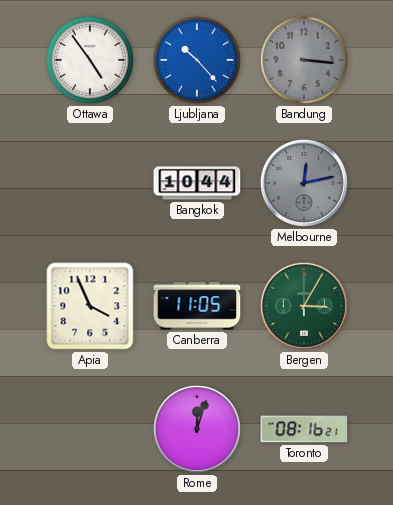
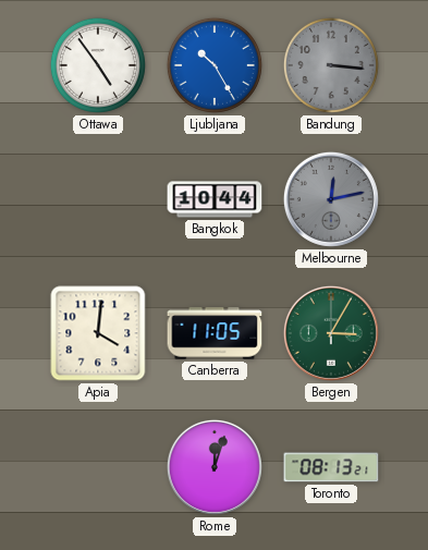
Ljubljana: 10:23 -> 10:25 (215, 65)
Apia: 3:56 -> 4:01 (98, 333)
Toronto: 08:16 -> 08:13 (331, 467)
